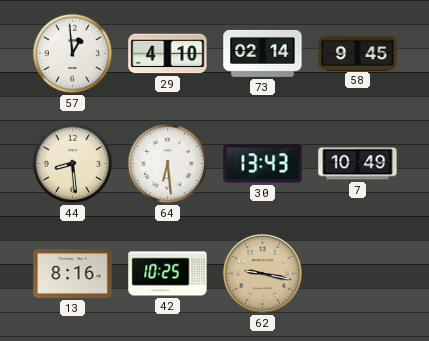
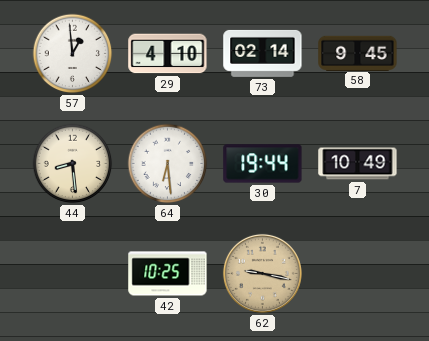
30: 13:43 -> 19:44 (263, 164)
13: 8:16 -> none (73, 274)
